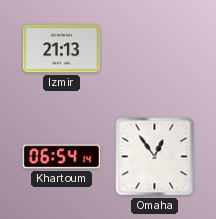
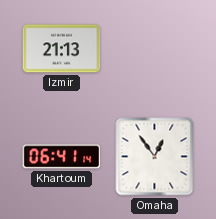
Khartoum: 06:54 -> 06:41 (62, 157)
